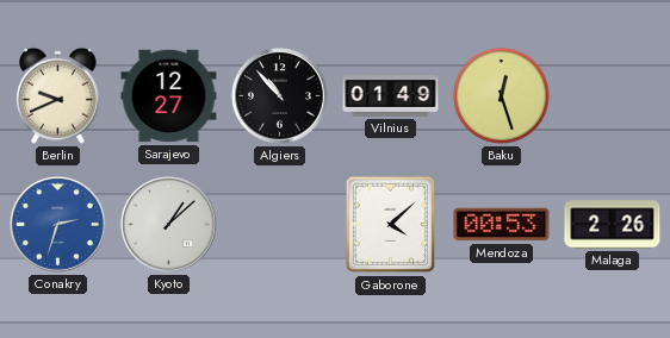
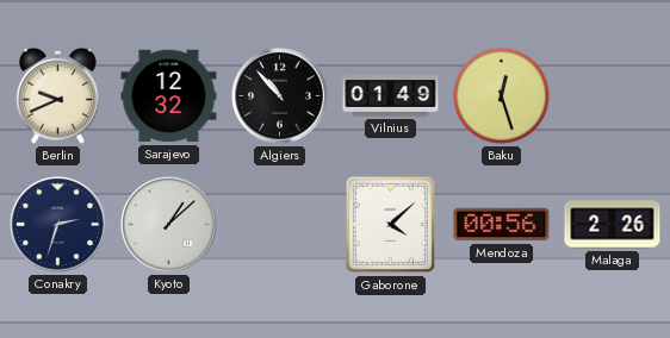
Sarajevo: 12:27 -> 12:32 (169, 96)
Conakry dial: blue -> navy (58, 225)
Mendoza: 00:53 -> 00:56 (502, 225)
